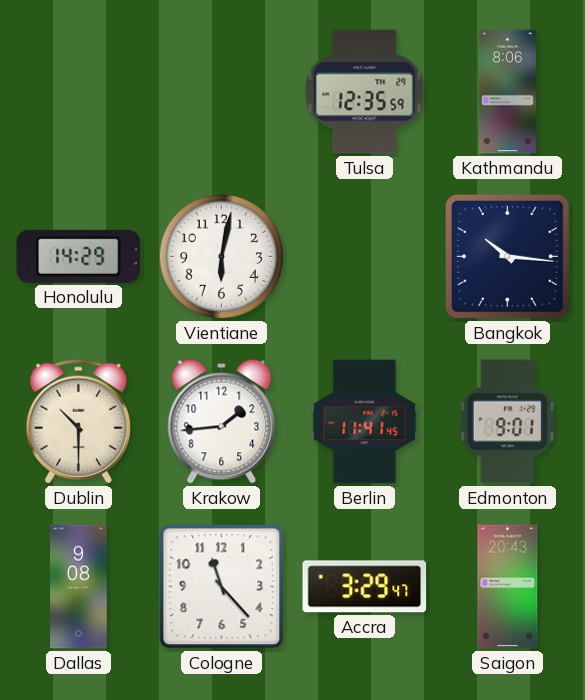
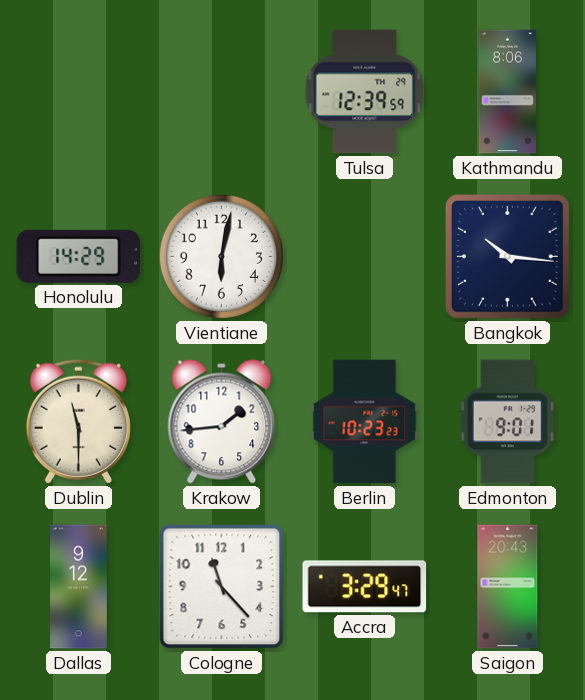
Tulsa: 12:35 -> 12:39 (365, 92)
Dublin: 10:30 -> 11:30 (78, 421)
Berlin: 11:41 -> 10:23 (365, 422)
Dallas: 9:08 -> 9:12 (79, 587)
